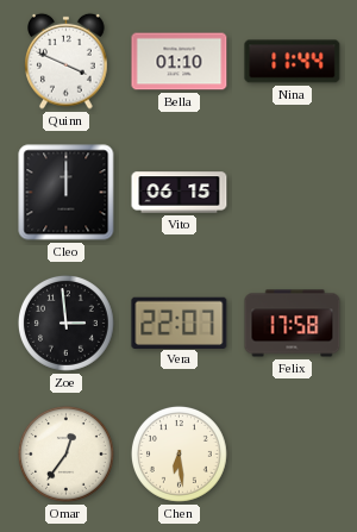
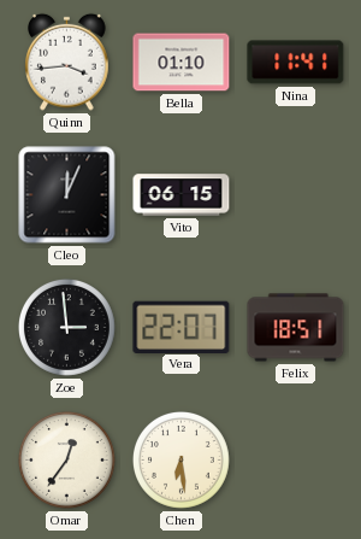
Quinn: 3:49 -> 3:44 (67, 61)
Nina: 11:44 -> 11:41 (296, 63)
Cleo: 12:00 -> 12:04 (67, 195)
Felix: 17:58 -> 18:51 (296, 328)
